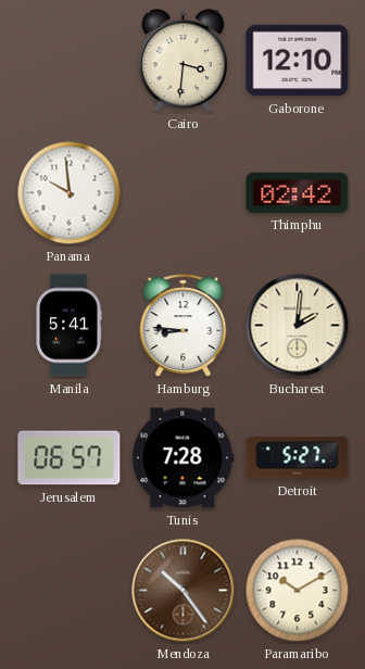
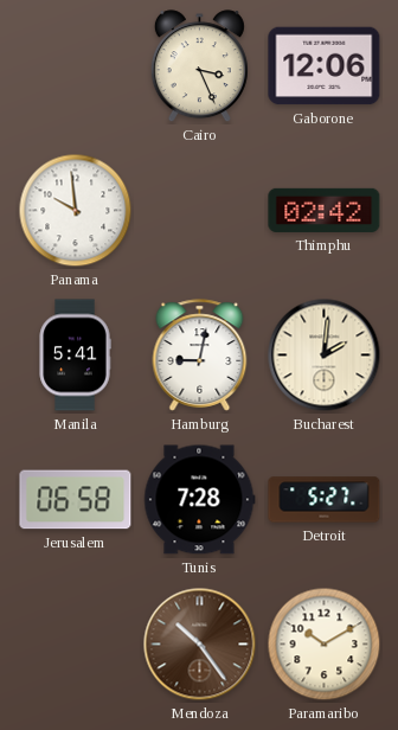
Cairo: 3:31 -> 3:26 (199, 66)
Gaborone: 12:10 -> 12:06 (325, 66)
Hamburg: 8:46 -> 9:02 (200, 356)
Jerusalem: 06:57 -> 06:58 (76, 500)
